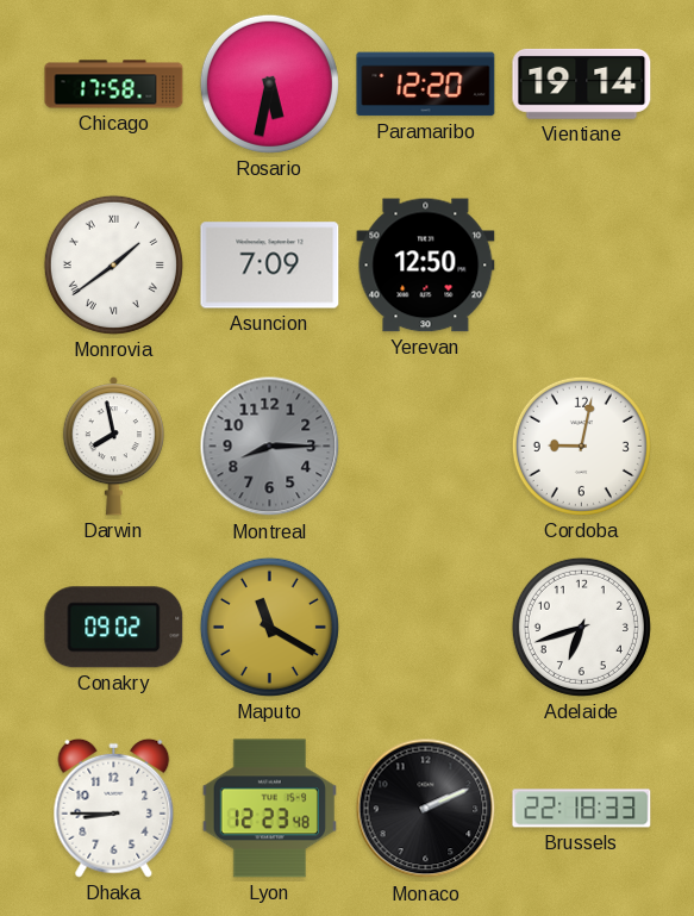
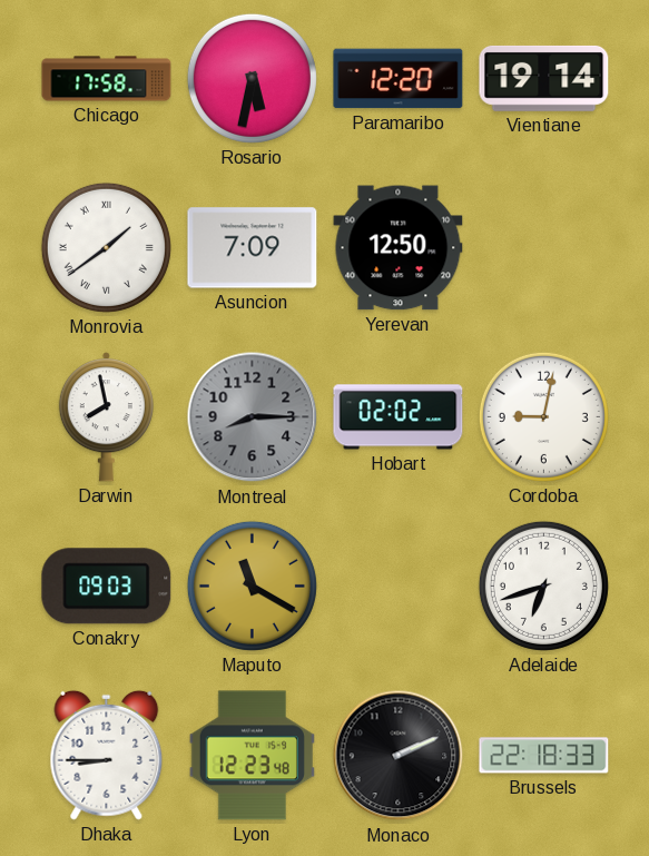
Hobart: none -> 02:02 (399, 417)
Conakry: 09:02 -> 09:03 (107, 587)
